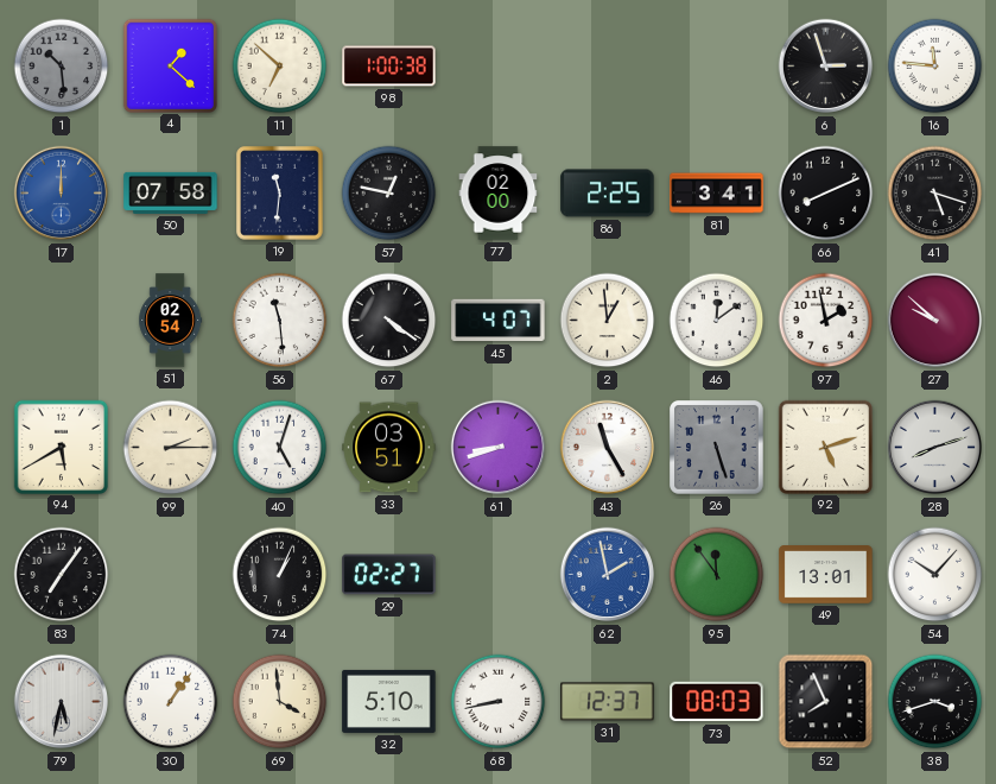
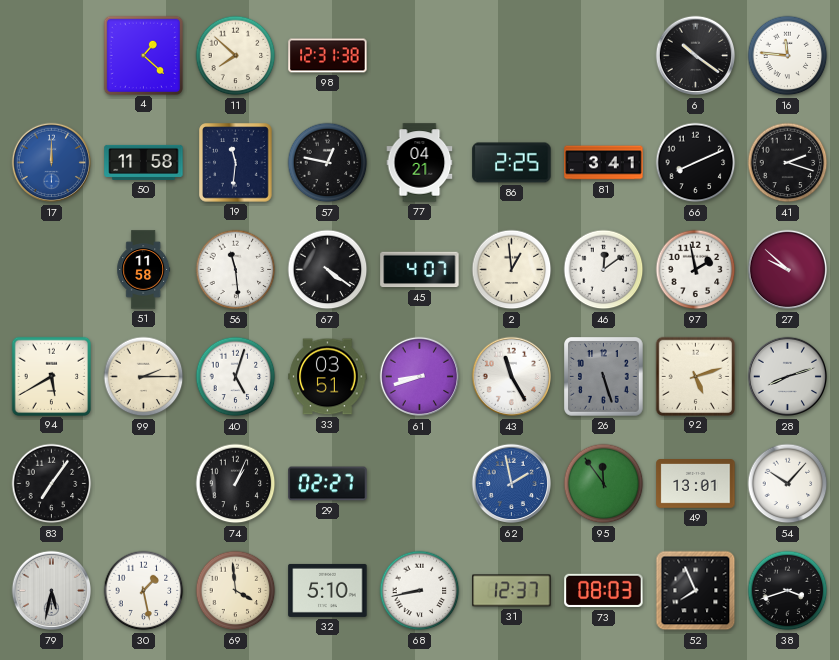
1: 10:29 -> none (62, 67)
11: 6:52 -> 7:52 (236, 56)
98: 1:00 -> 12:31 (328, 56)
6: 2:57 -> 10:21 (696, 56)
50: 07:58 -> 11:58 (144, 162)
77: 02:00 -> 04:21 (420, 163)
41: 5:18 -> 2:18 (788, 163)
51: 02:54 -> 11:58 (144, 270)
30: 1:06 -> 1:28 (144, 591)
